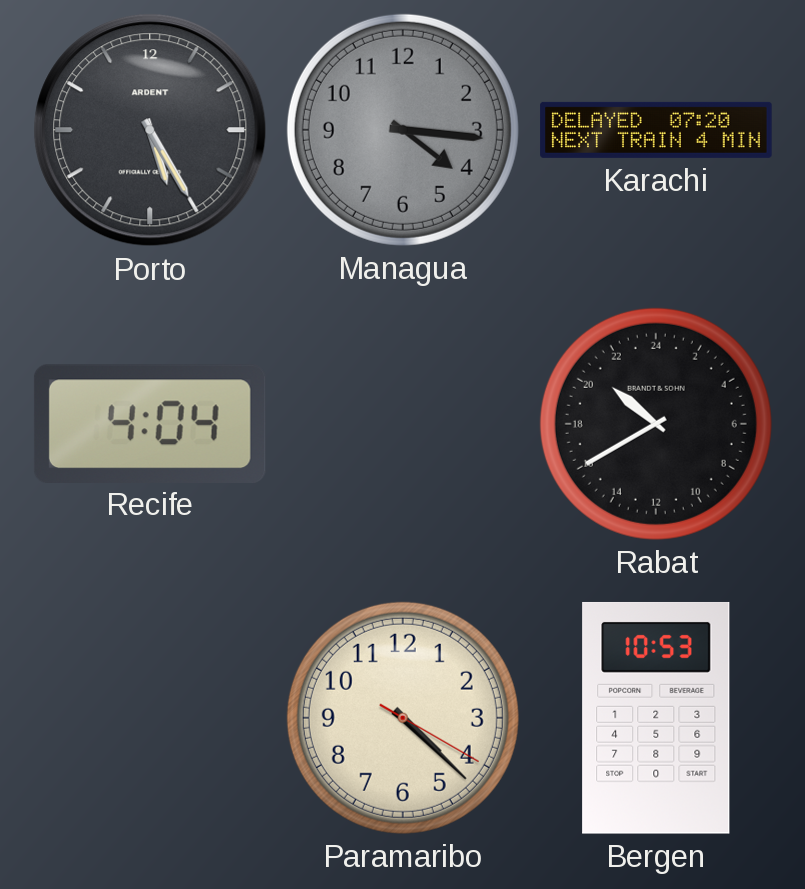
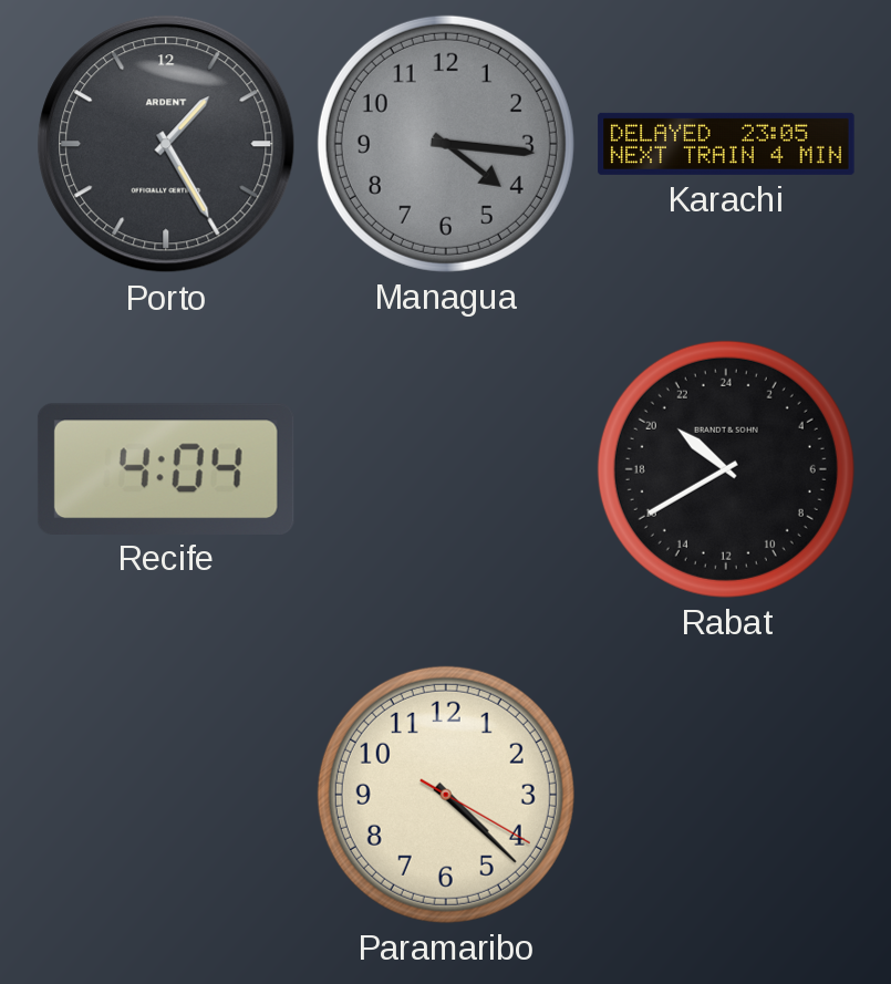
Porto: 5:25 -> 1:25 (166, 144)
Karachi: 07:20 -> 23:05 (726, 144)
Bergen: 10:53 -> none (656, 718)
